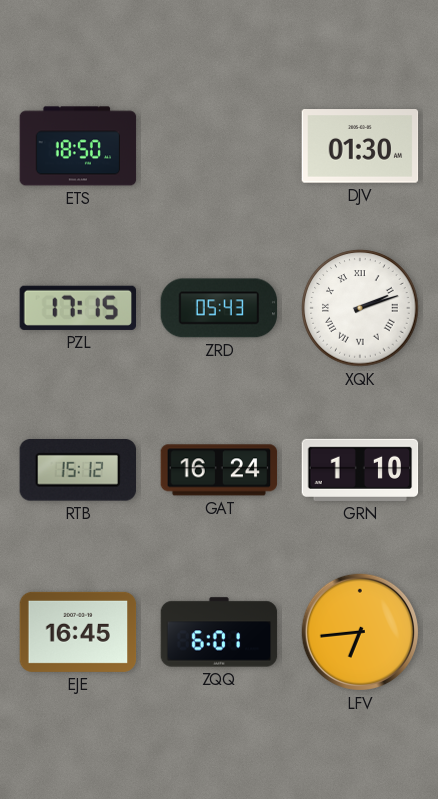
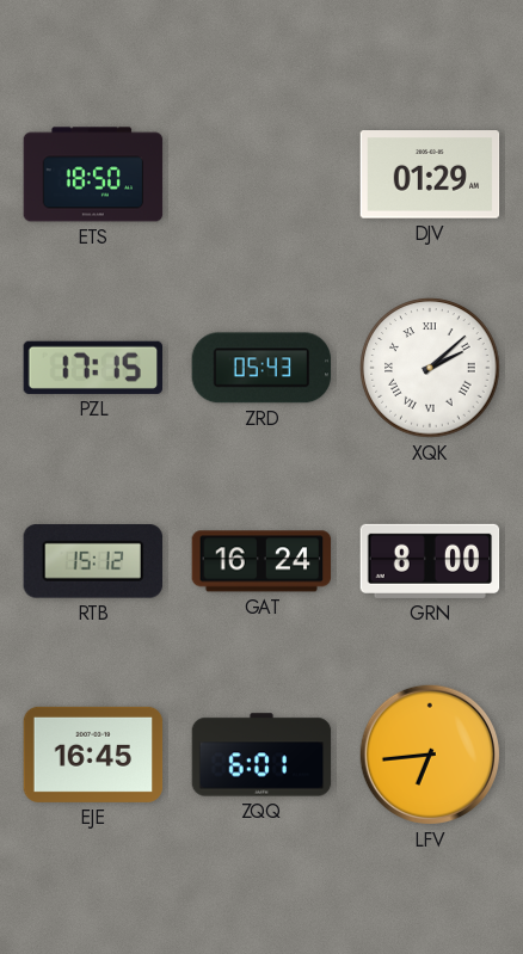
DJV: 01:30 -> 01:29 (430, 174)
XQK: 2:12 -> 2:08 (430, 368)
GRN: 1:10 -> 8:00 (430, 561)
